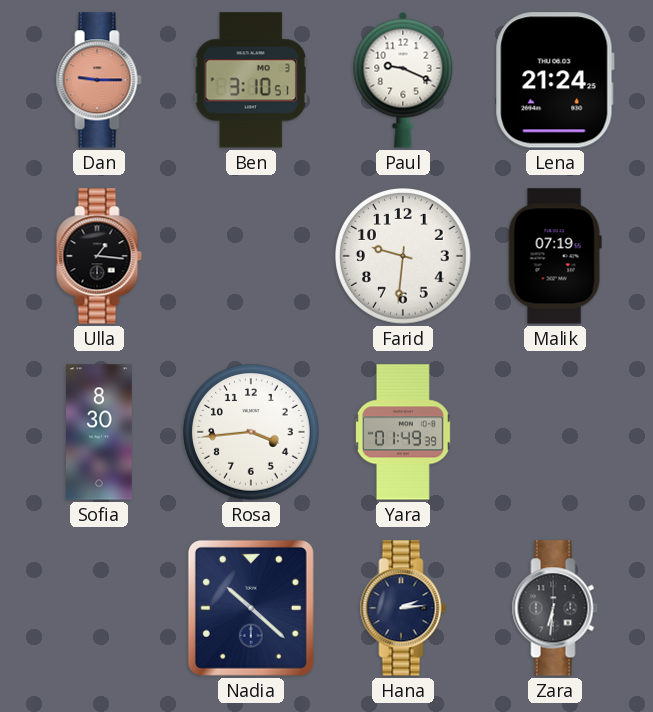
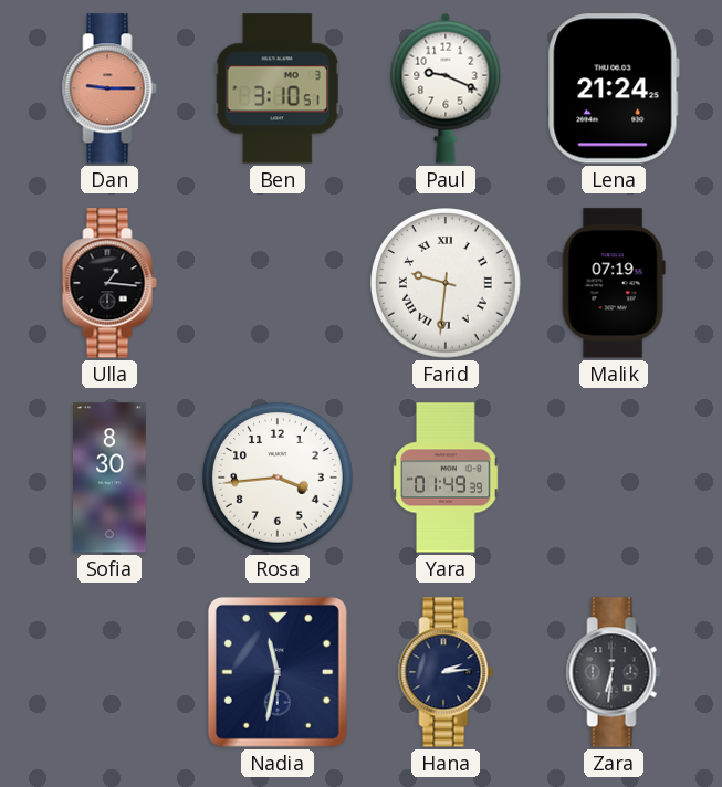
Farid numerals: Arabic -> Roman (447, 284)
Nadia: 10:22 -> 11:32 (278, 672)
